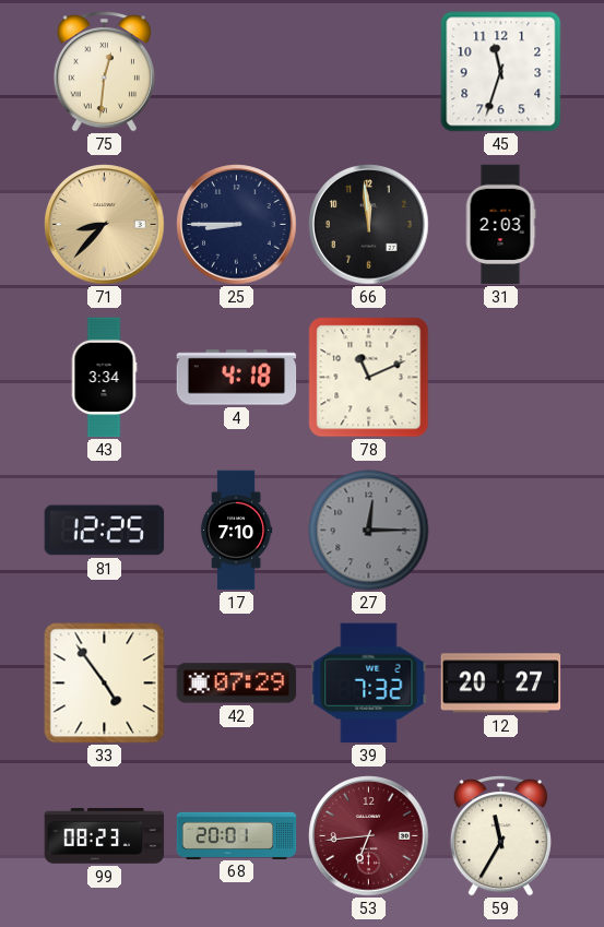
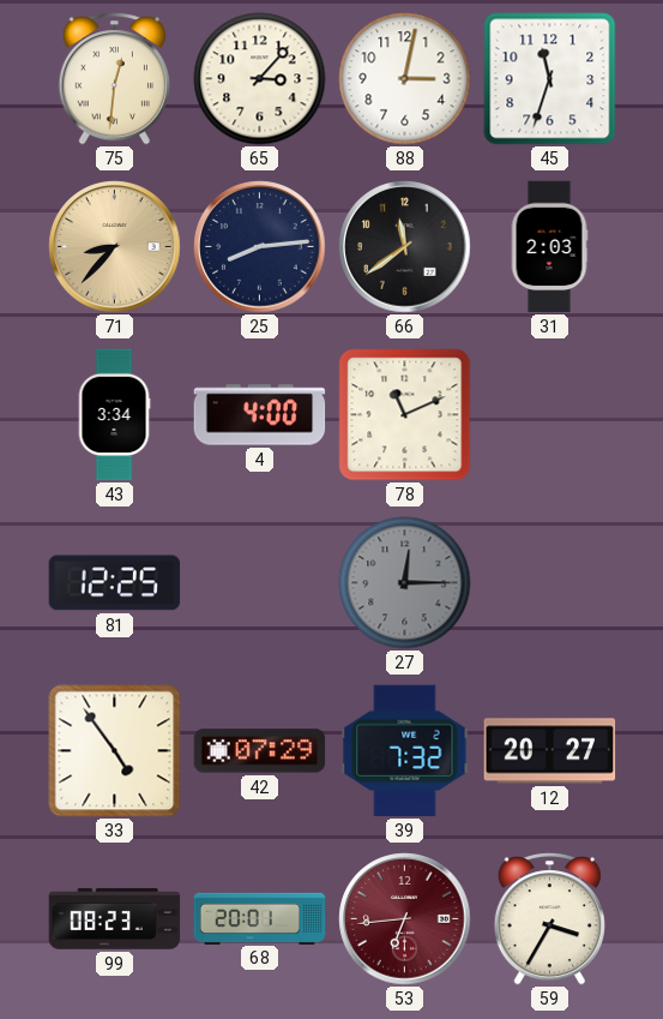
65: none -> 3:07 (260, 79)
88: none -> 3:02 (405, 79)
25: 8:45 -> 8:14 (260, 247)
66: 11:59 -> 11:39 (405, 247)
4: 4:18 -> 4:00 (260, 415)
17: 7:10 -> none (236, 531)
59: 11:35 -> 3:35 (549, 919)
